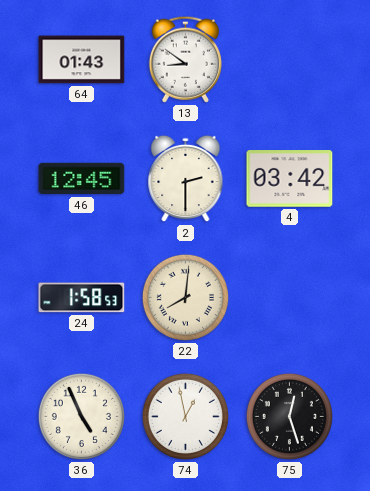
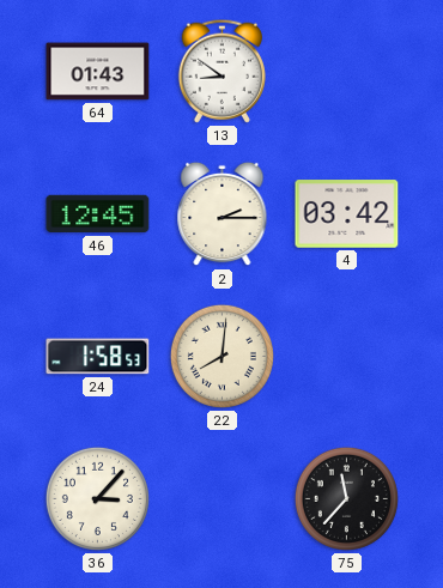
2: 2:30 -> 2:15 (223, 214)
36: 4:56 -> 3:07 (97, 498)
74: 12:58 -> none (185, 416)
75: 12:27 -> 11:37 (346, 498)
